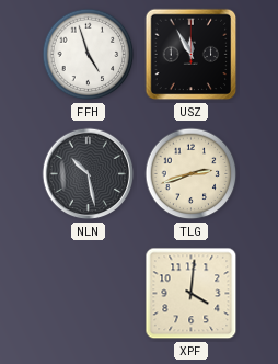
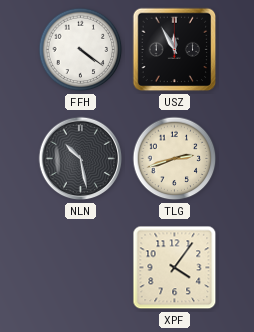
FFH: 4:57 -> 4:21 (81, 50)
XPF: 4:01 -> 4:06 (175, 268)
